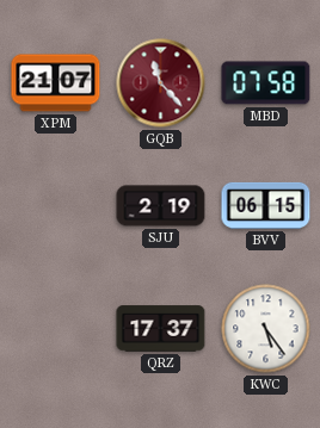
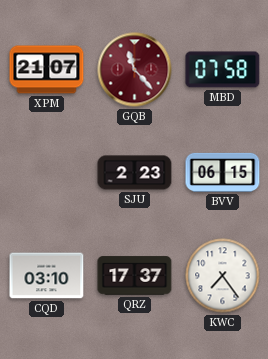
SJU: 2:19 -> 2:23 (135, 173)
CQD: none -> 03:10 (47, 276)
KWC: 5:24 -> 7:24 (223, 276)
